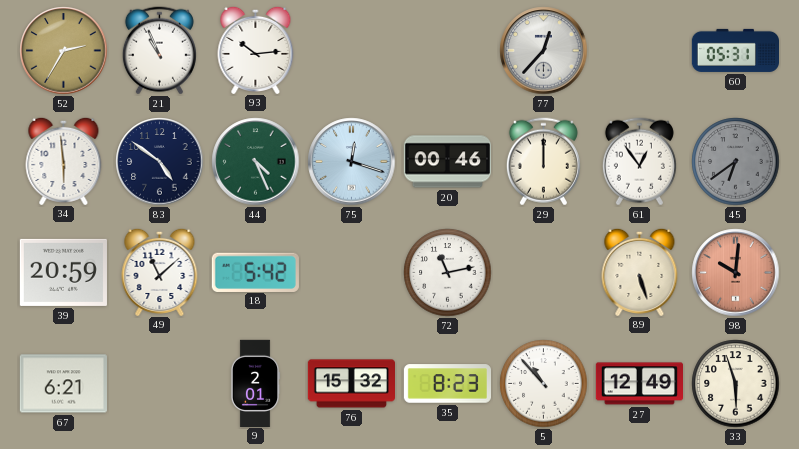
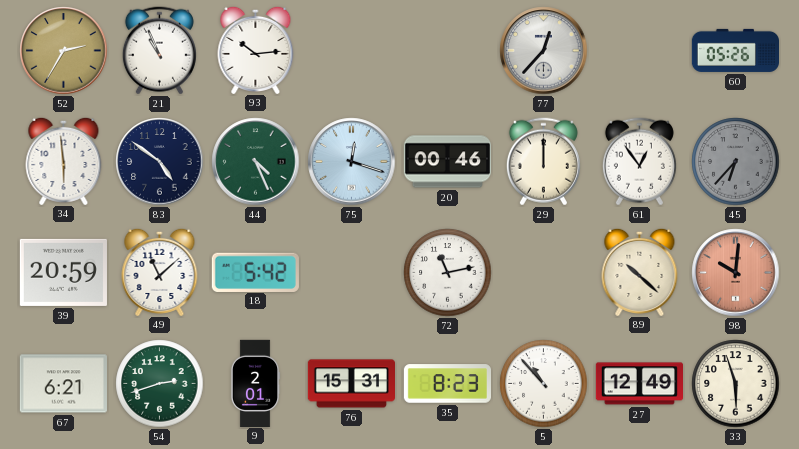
60: 05:31 -> 05:26 (735, 50)
45: 6:39 -> 6:37 (736, 162)
89: 5:27 -> 10:22 (640, 271)
54: none -> 2:42 (160, 384)
76: 15:32 -> 15:31 (351, 384)
